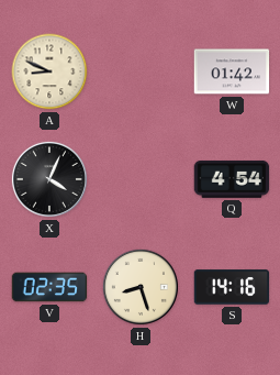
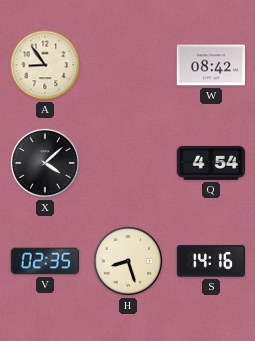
A: 8:49 -> 8:54 (45, 65)
W: 01:42 -> 08:42 (211, 65)
X: 4:04 -> 4:08 (45, 163)
